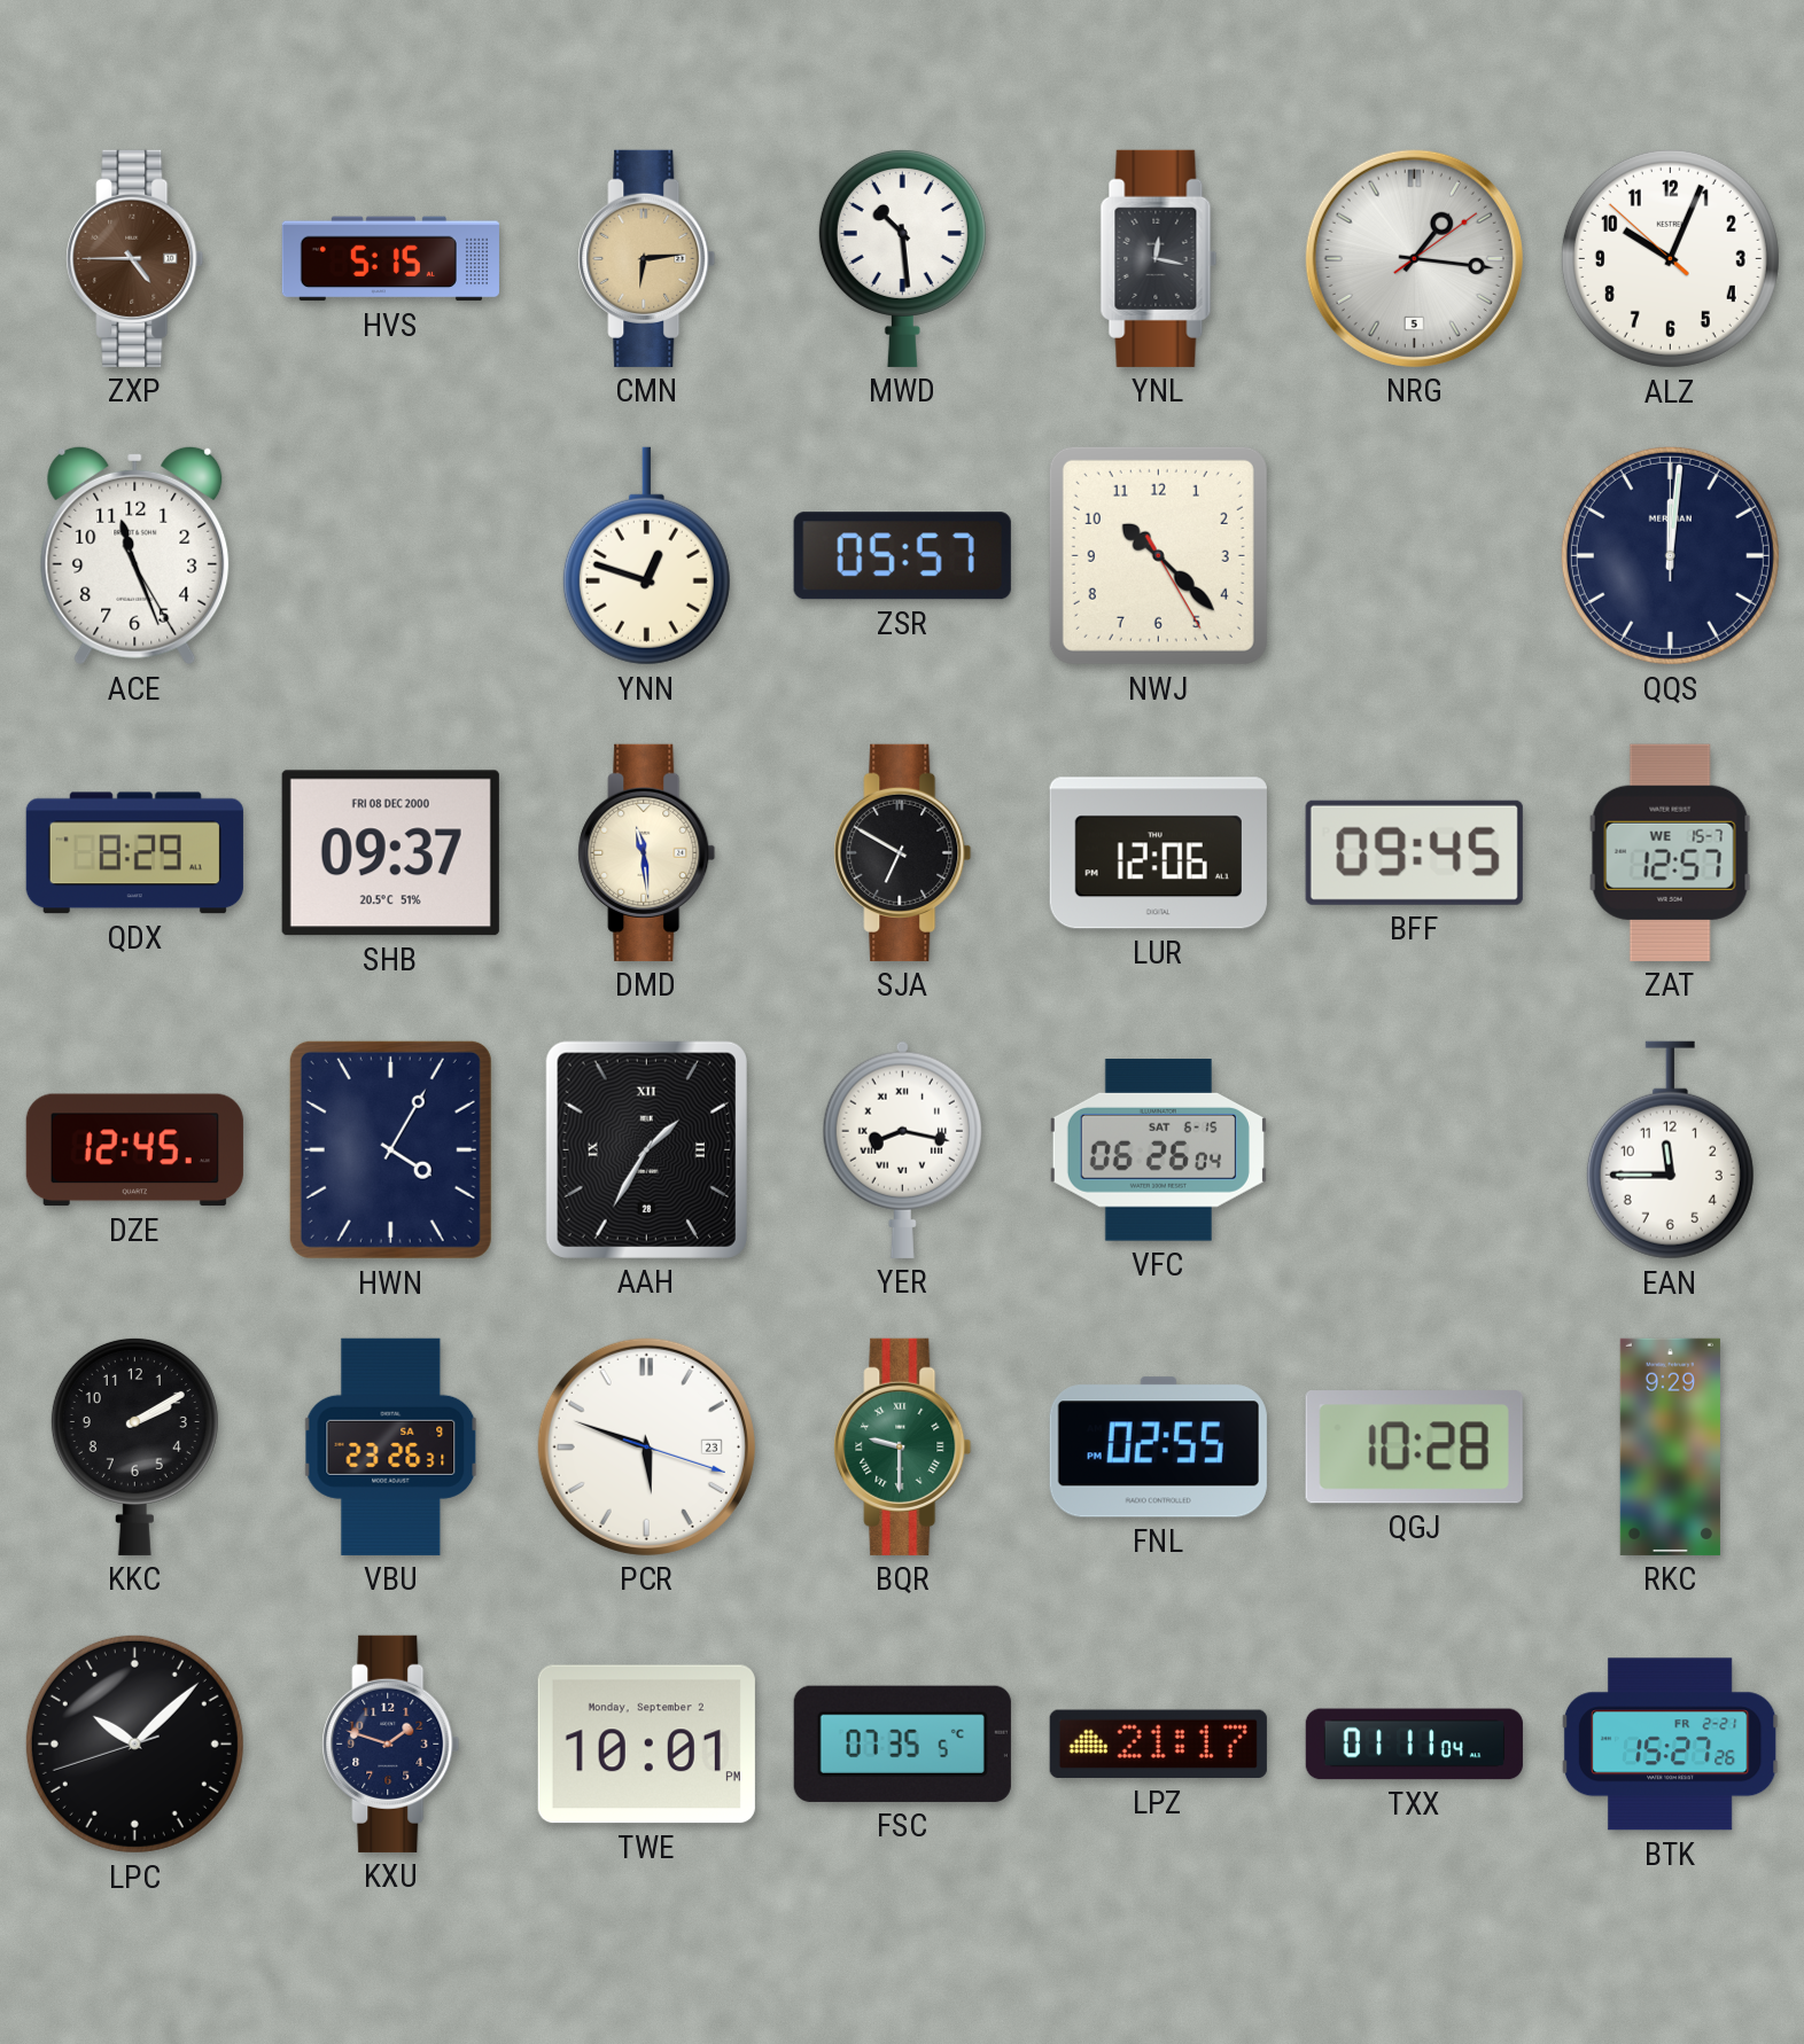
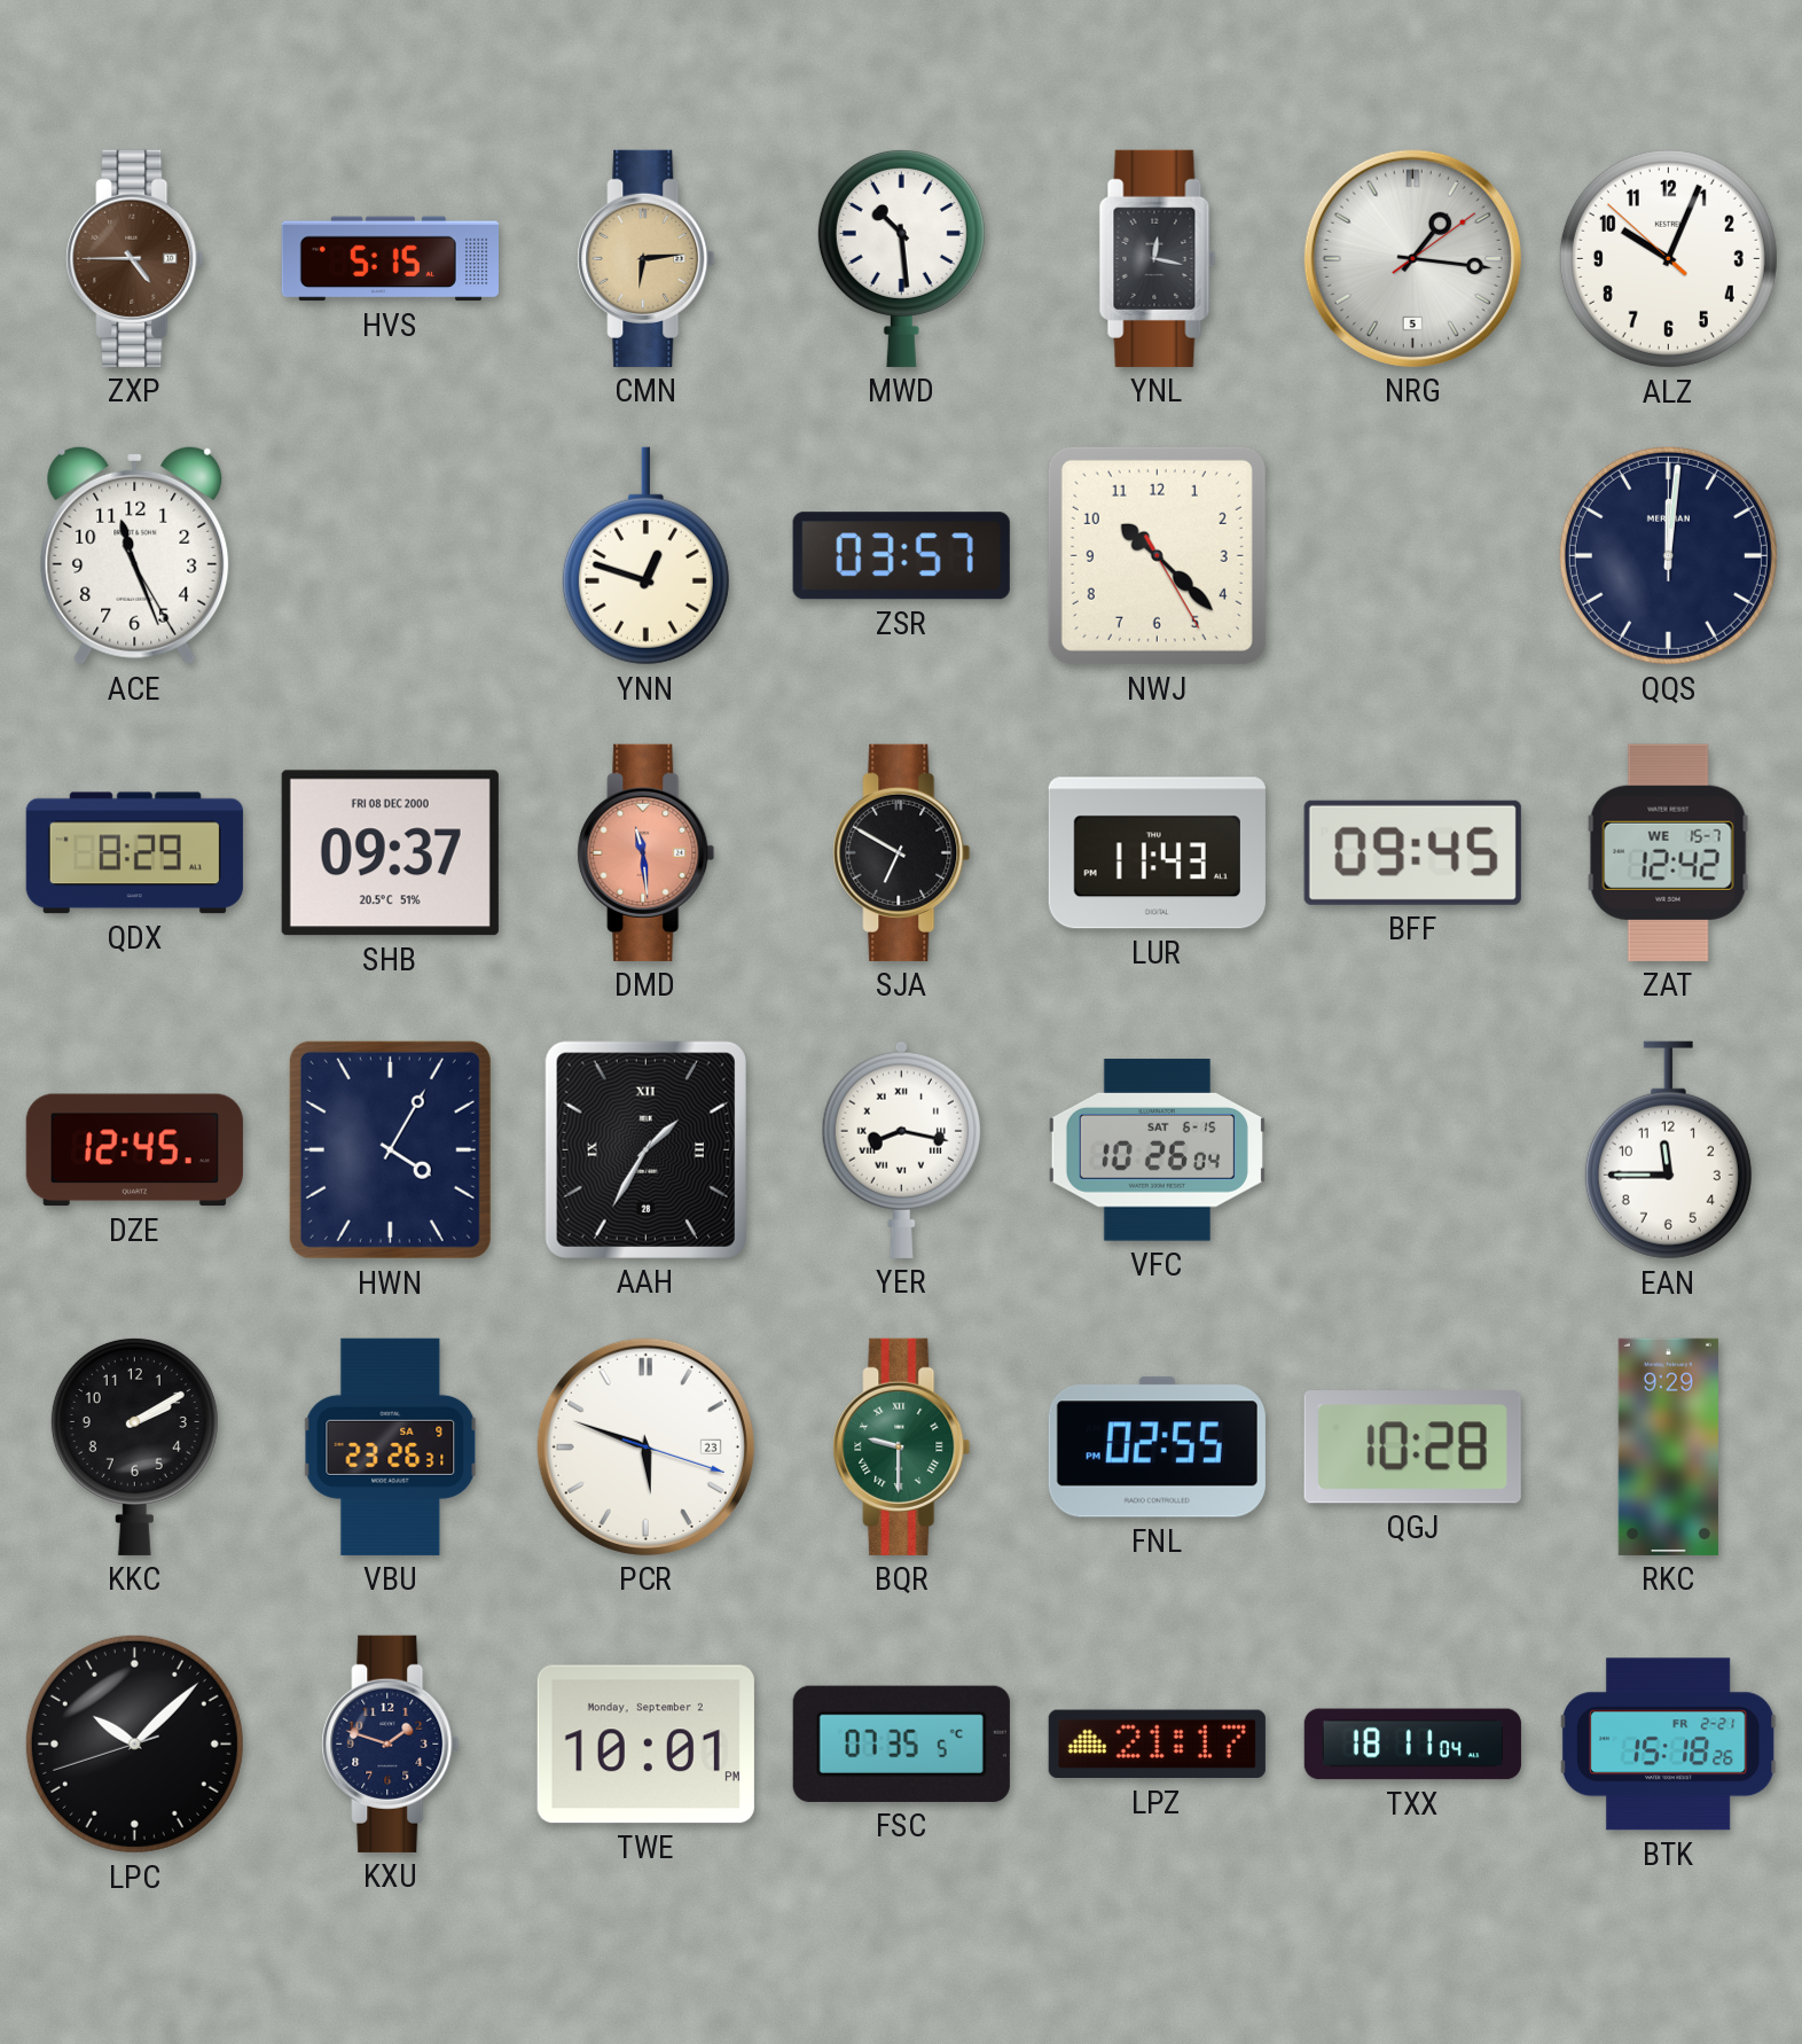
ZSR: 05:57 -> 03:57 (901, 556)
DMD dial: cream -> salmon (647, 852)
LUR: 12:06 -> 11:43 (1157, 853)
ZAT: 12:57 -> 12:42 (1668, 852)
VFC: 06:26 -> 10:26 (1157, 1150)
TXX: 01:11 -> 18:11 (1412, 1745)
BTK: 15:27 -> 15:18 (1668, 1745)
